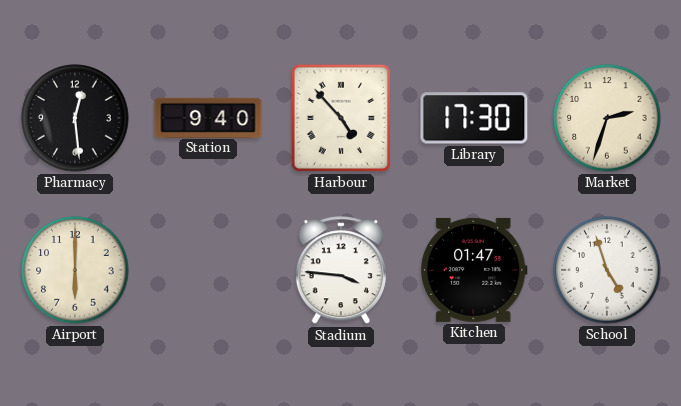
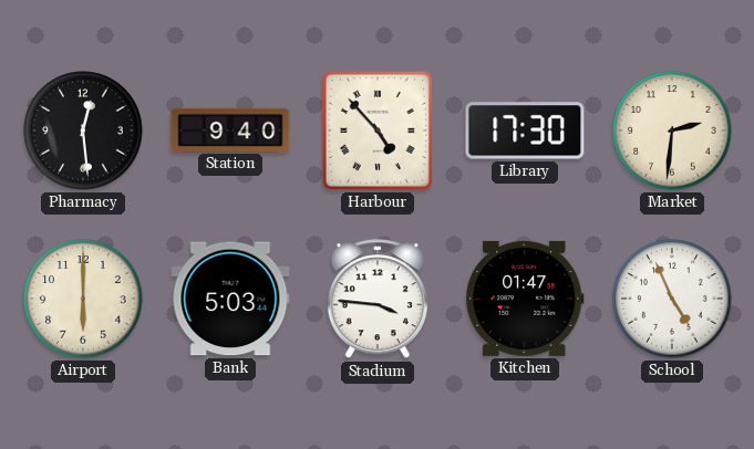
Market: 2:33 -> 2:31 (672, 130)
Bank: none -> 5:03 (230, 299)
School: 4:57 -> 4:56 (672, 299)
